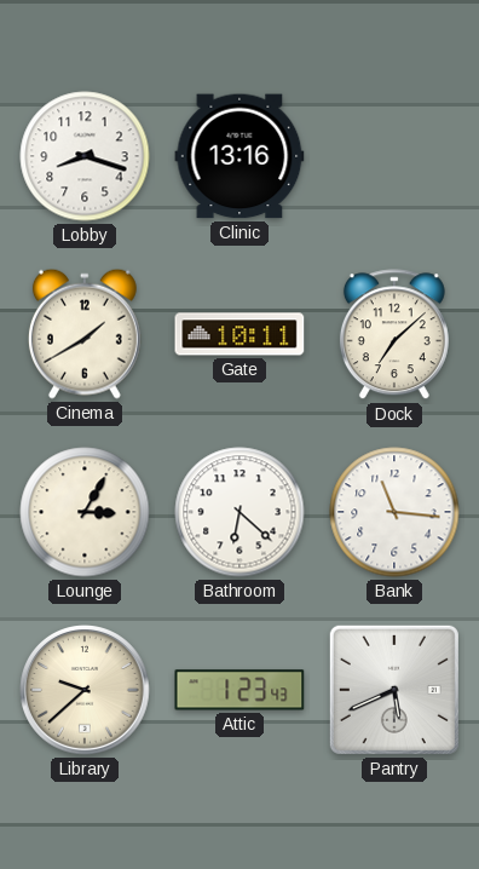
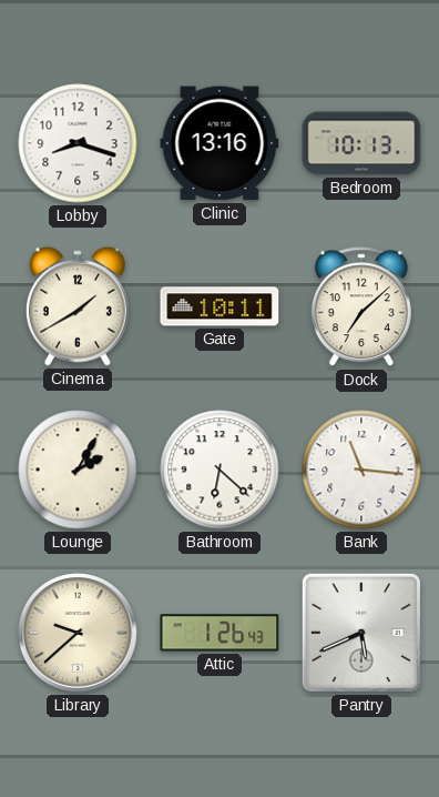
Bedroom: none -> 10:13 (361, 143)
Lounge: 3:05 -> 2:05 (78, 470)
Attic: 1:23 -> 1:26 (219, 633)
